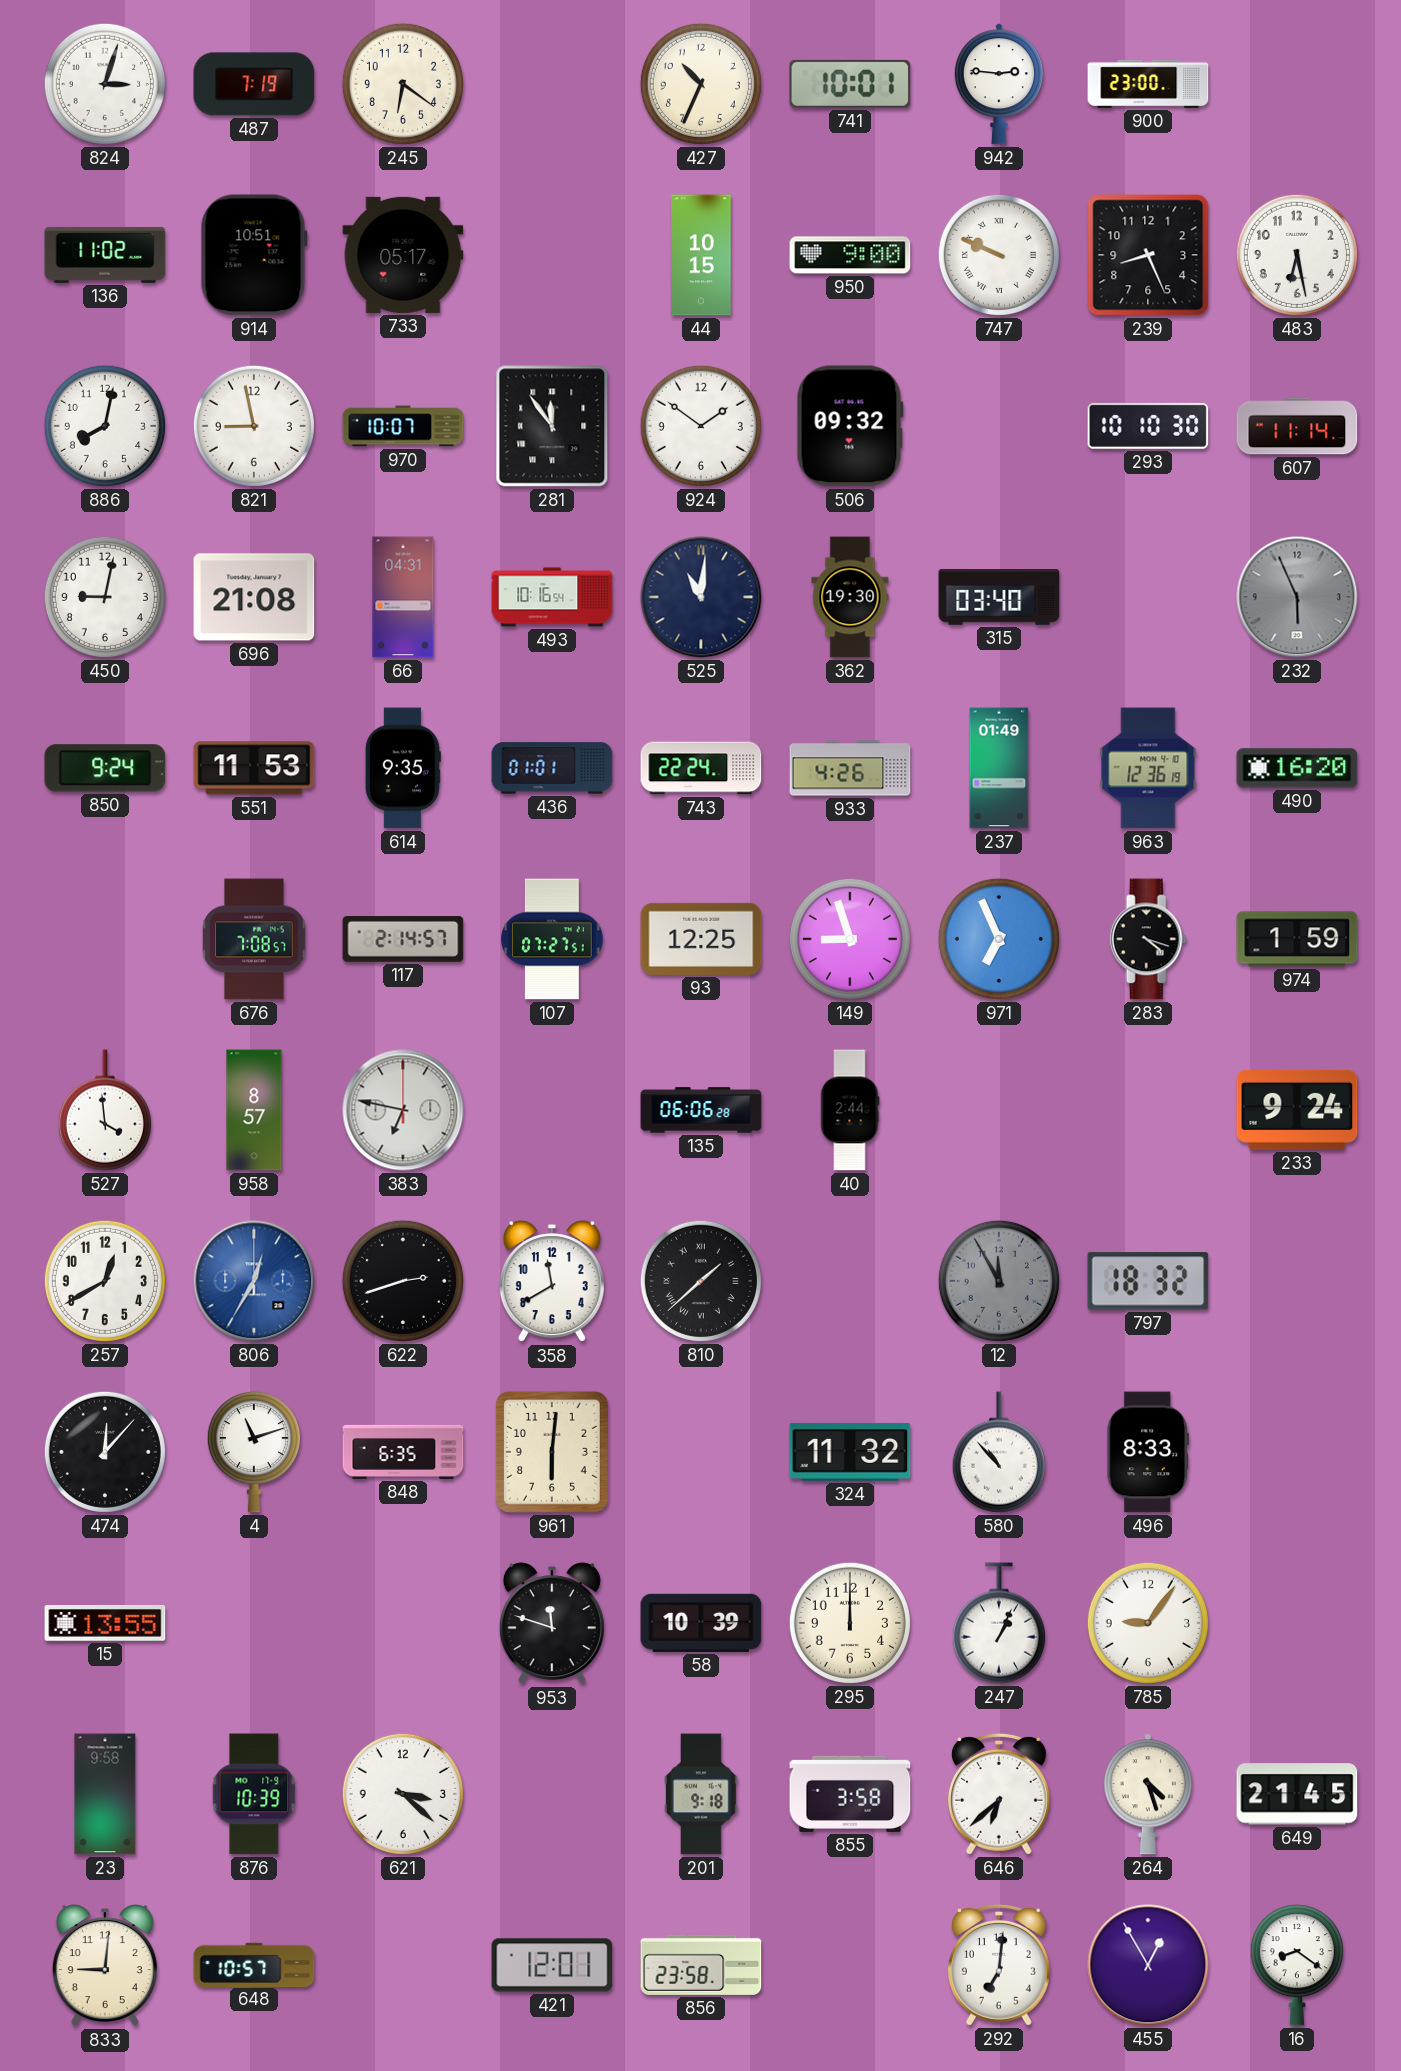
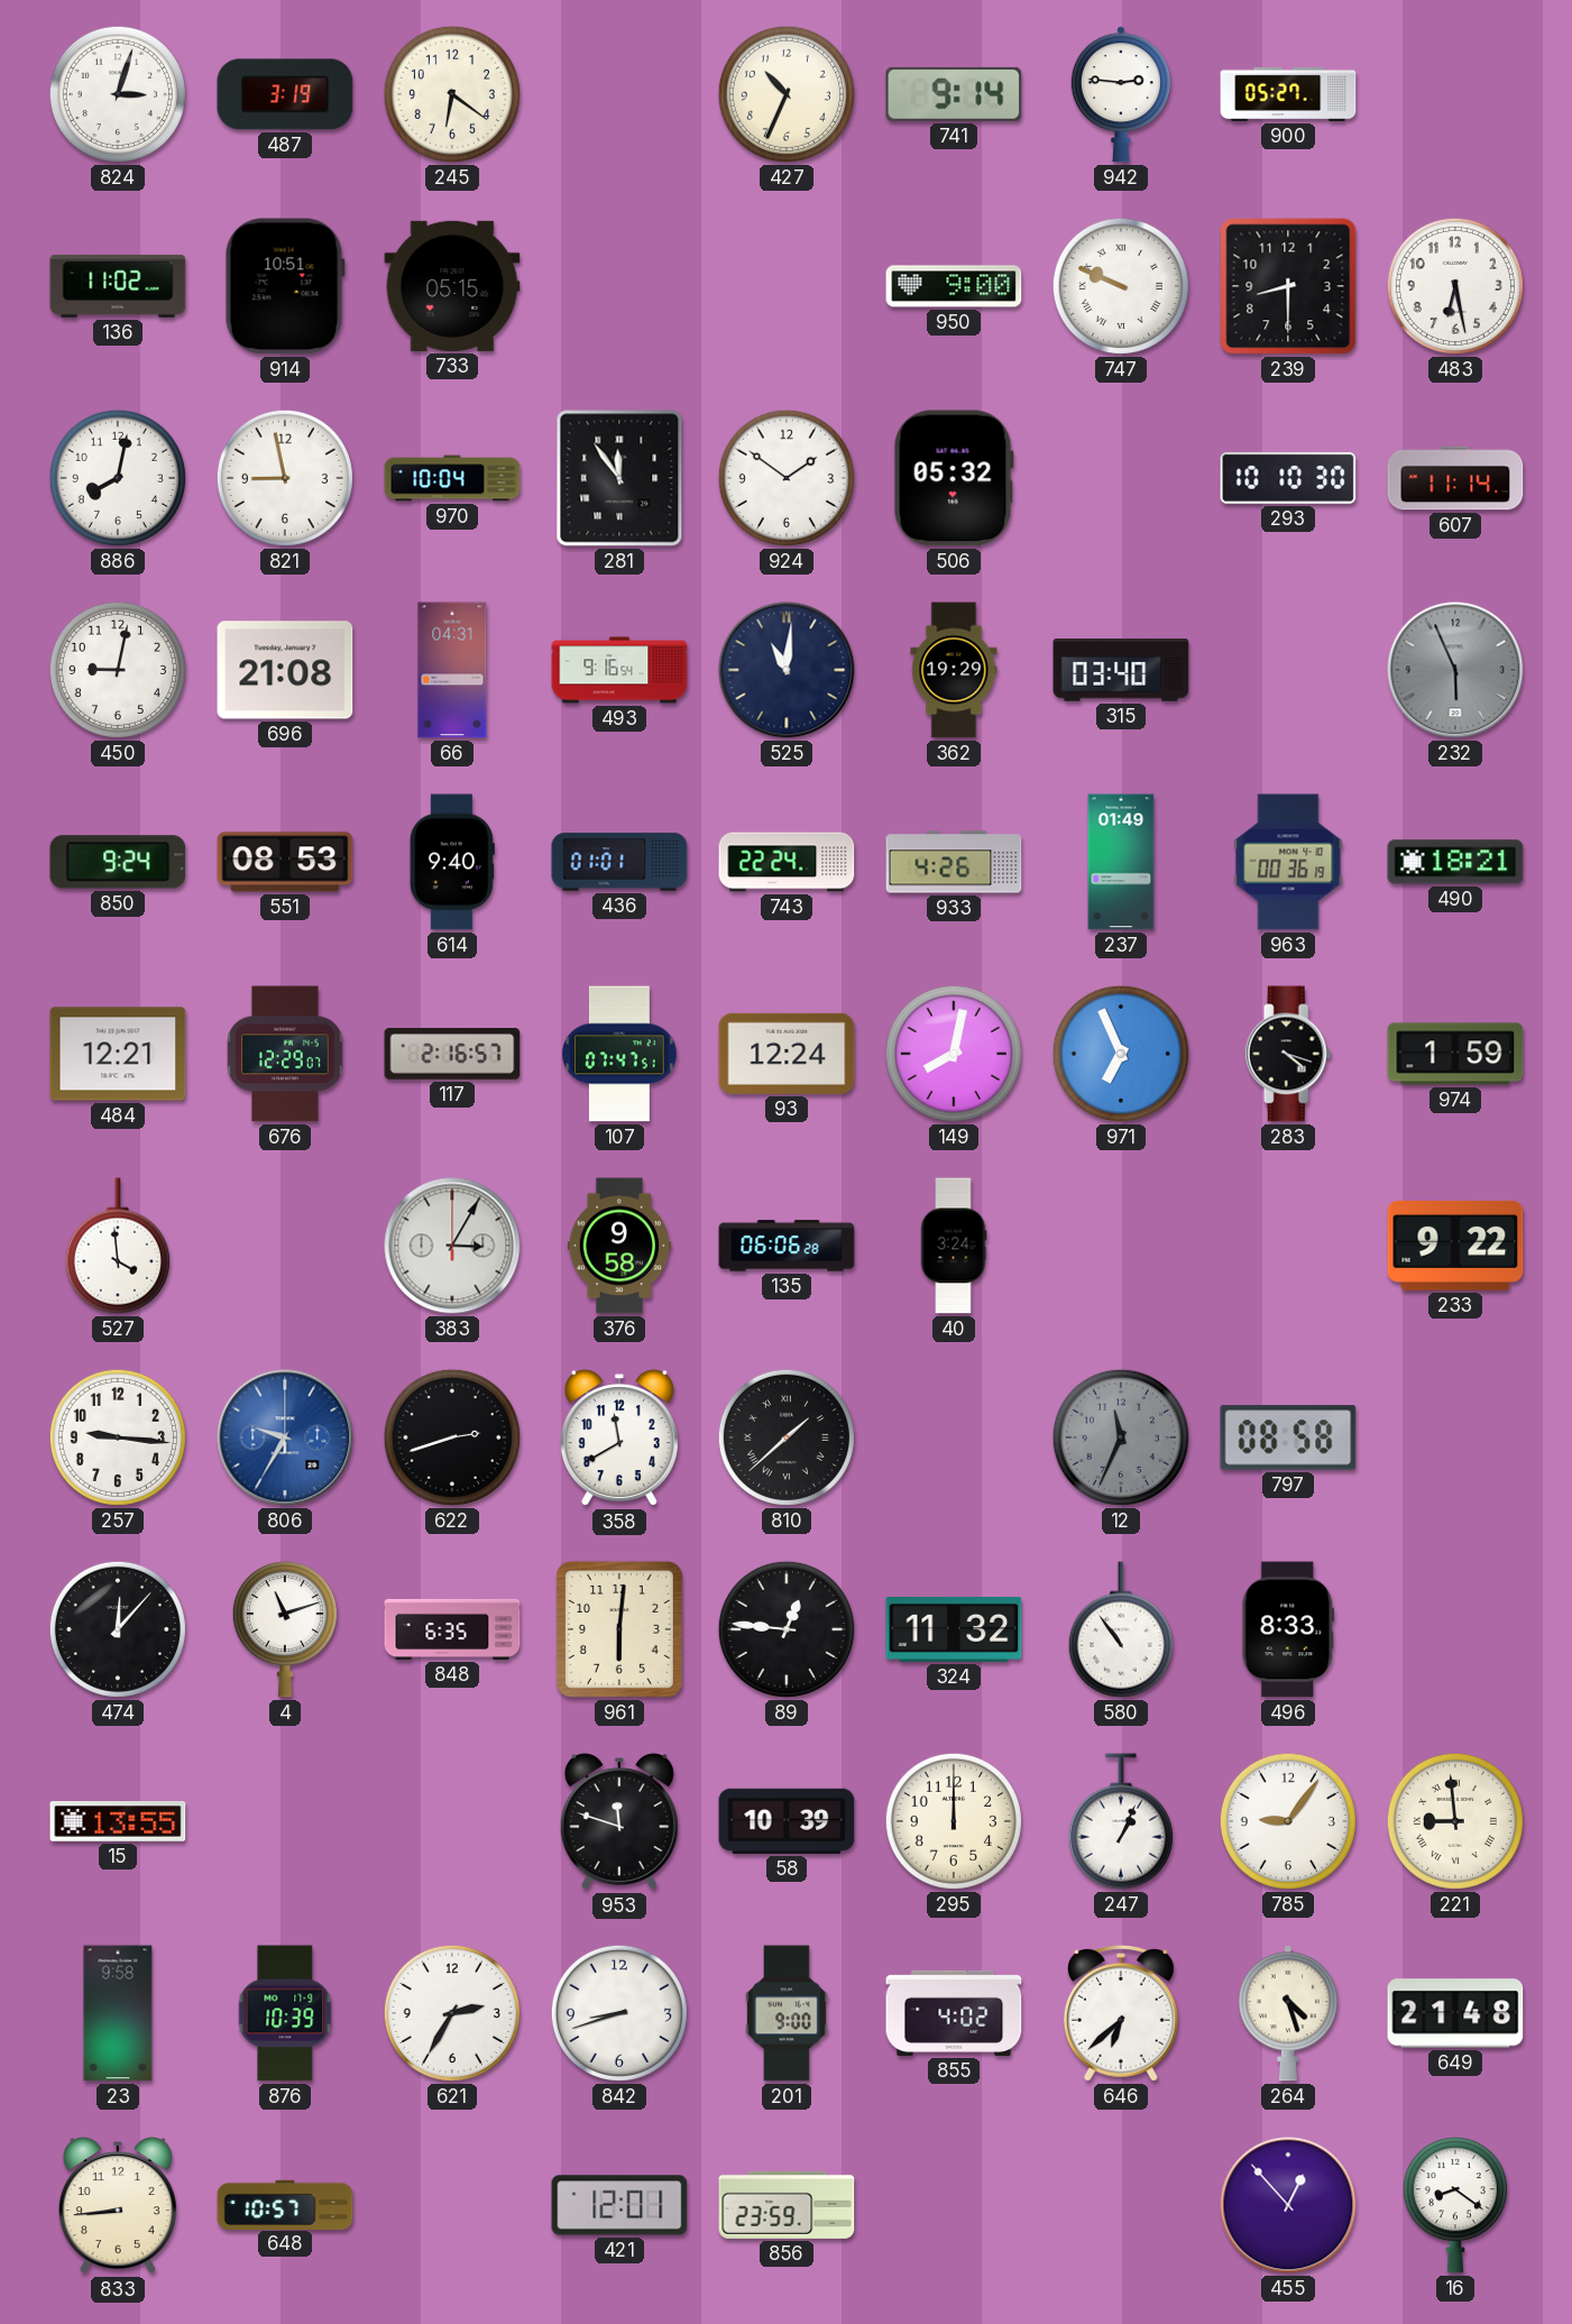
487: 7:19 -> 3:19 (285, 94)
741: 10:01 -> 9:14 (954, 94)
900: 23:00 -> 05:27 (1288, 94)
733: 05:17 -> 05:15 (452, 286)
44: 10:15 -> none (701, 255)
239: 8:26 -> 8:30 (1288, 286)
970: 10:07 -> 10:04 (452, 478)
506: 09:32 -> 05:32 (954, 478)
493: 10:16 -> 9:16 (619, 670)
362: 19:30 -> 19:29 (954, 670)
551: 11:53 -> 08:53 (285, 862)
614: 9:35 -> 9:40 (452, 862)
963: 12:36 -> 00:36 (1288, 862)
490: 16:20 -> 18:21 (1455, 862)
484: none -> 12:21 (118, 1054)
676: 7:08 -> 12:29 (285, 1054)
117: 2:14 -> 2:16 (452, 1054)
107: 07:27 -> 07:47 (619, 1054)
93: 12:25 -> 12:24 (787, 1054)
149: 8:57 -> 8:02 (954, 1054)
958: 8:57 -> none (254, 1110)
383: 6:47 -> 3:05 (452, 1246)
376: none -> 9:58 (618, 1246)
40: 2:44 -> 3:24 (954, 1246)
233: 9:24 -> 9:22 (1455, 1246)
257: 12:40 -> 9:16 (118, 1437)
806: 12:35 -> 9:35 (285, 1437)
12: 11:55 -> 11:34 (1121, 1437)
797: 18:32 -> 08:58 (1288, 1437)
89: none -> 12:46 (787, 1629)
580: 10:53 -> 10:54 (1121, 1629)
221: none -> 8:59 (1455, 1821)
621: 3:22 -> 2:35 (452, 2013)
842: none -> 8:42 (619, 2013)
201: 9:18 -> 9:00 (788, 2013)
855: 3:58 -> 4:02 (954, 2013)
649: 21:45 -> 21:48 (1455, 2013)
833: 9:01 -> 8:44 (118, 2206)
856: 23:58 -> 23:59 (787, 2205)
292: 7:01 -> none (999, 1965)
455: 12:55 -> 12:53 (1288, 2205)
